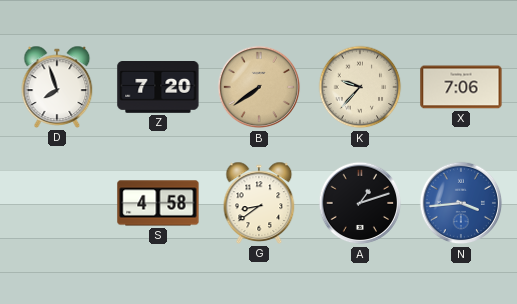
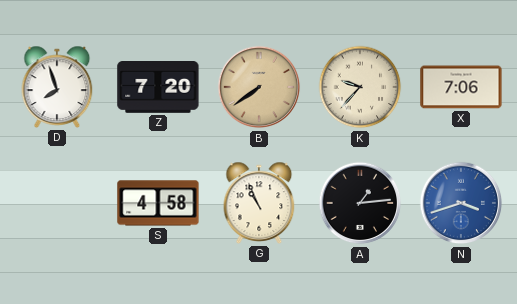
G: 8:39 -> 10:56 (259, 203)
A: 1:12 -> 1:14 (360, 203)
N: 3:44 -> 3:42 (461, 203)
